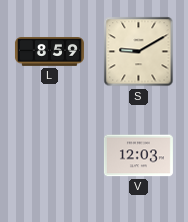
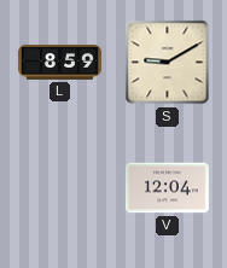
V: 12:03 -> 12:04 (167, 188)
